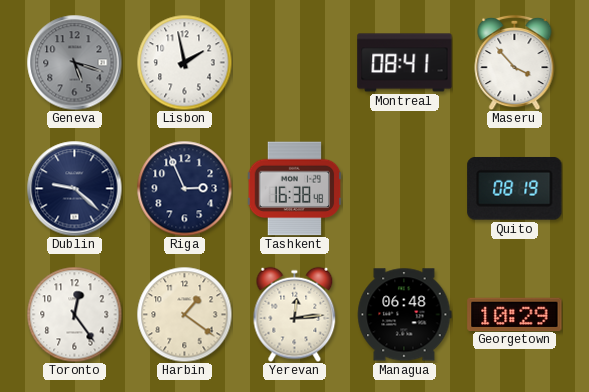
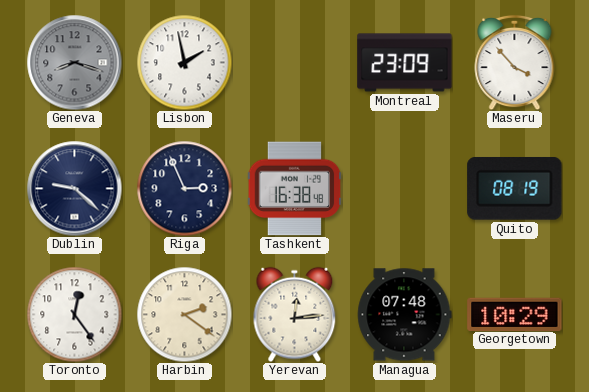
Geneva: 5:18 -> 8:18 (74, 62)
Montreal: 08:41 -> 23:09 (405, 63)
Harbin: 1:21 -> 2:21 (184, 314)
Managua: 06:48 -> 07:48 (404, 315)
